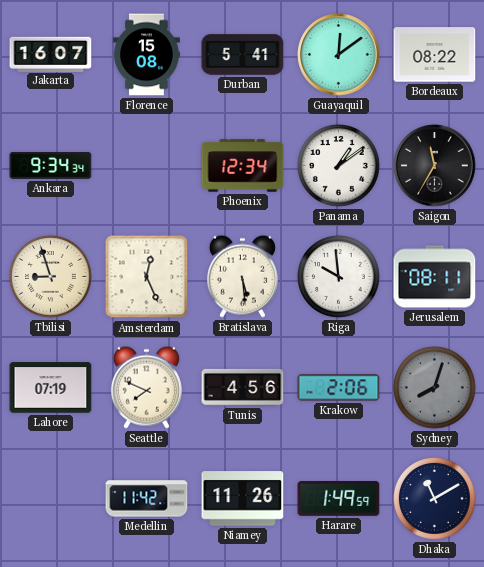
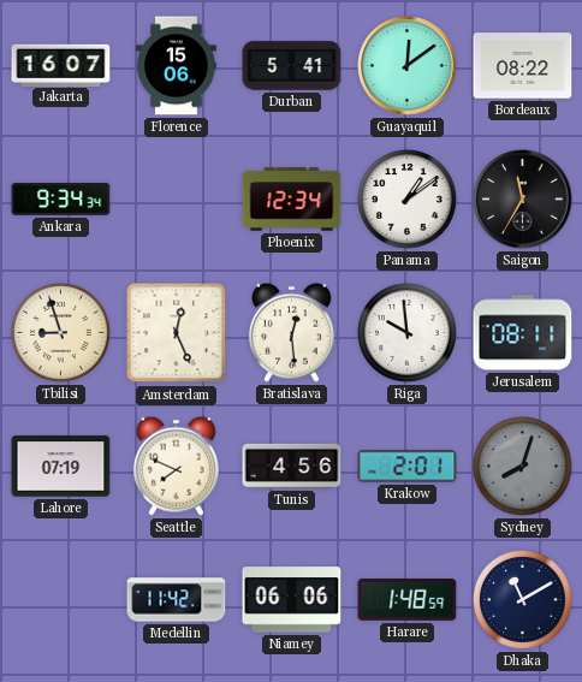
Florence: 15:08 -> 15:06 (177, 66)
Bratislava: 5:29 -> 12:29 (291, 332)
Krakow: 2:06 -> 2:01 (408, 467)
Niamey: 11:26 -> 06:06 (292, 600)
Harare: 1:49 -> 1:48 (408, 600)
